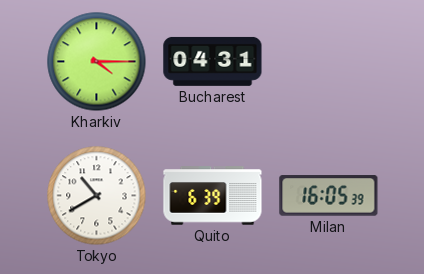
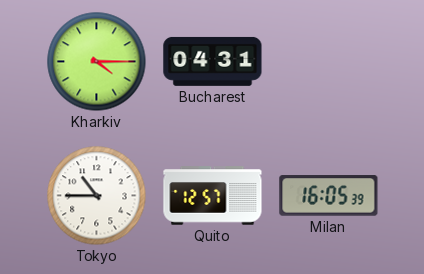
Tokyo: 10:40 -> 10:45 (97, 196)
Quito: 6:39 -> 12:57 (213, 196)
